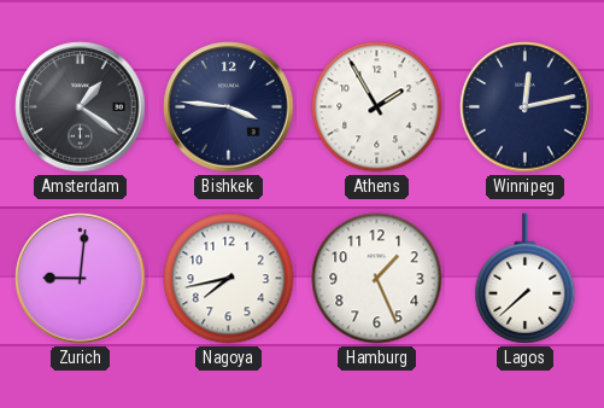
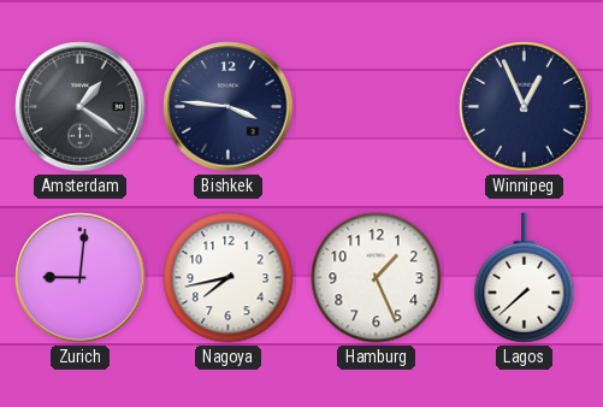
Athens: 1:55 -> none (377, 107)
Winnipeg: 12:13 -> 12:56 (525, 107)
